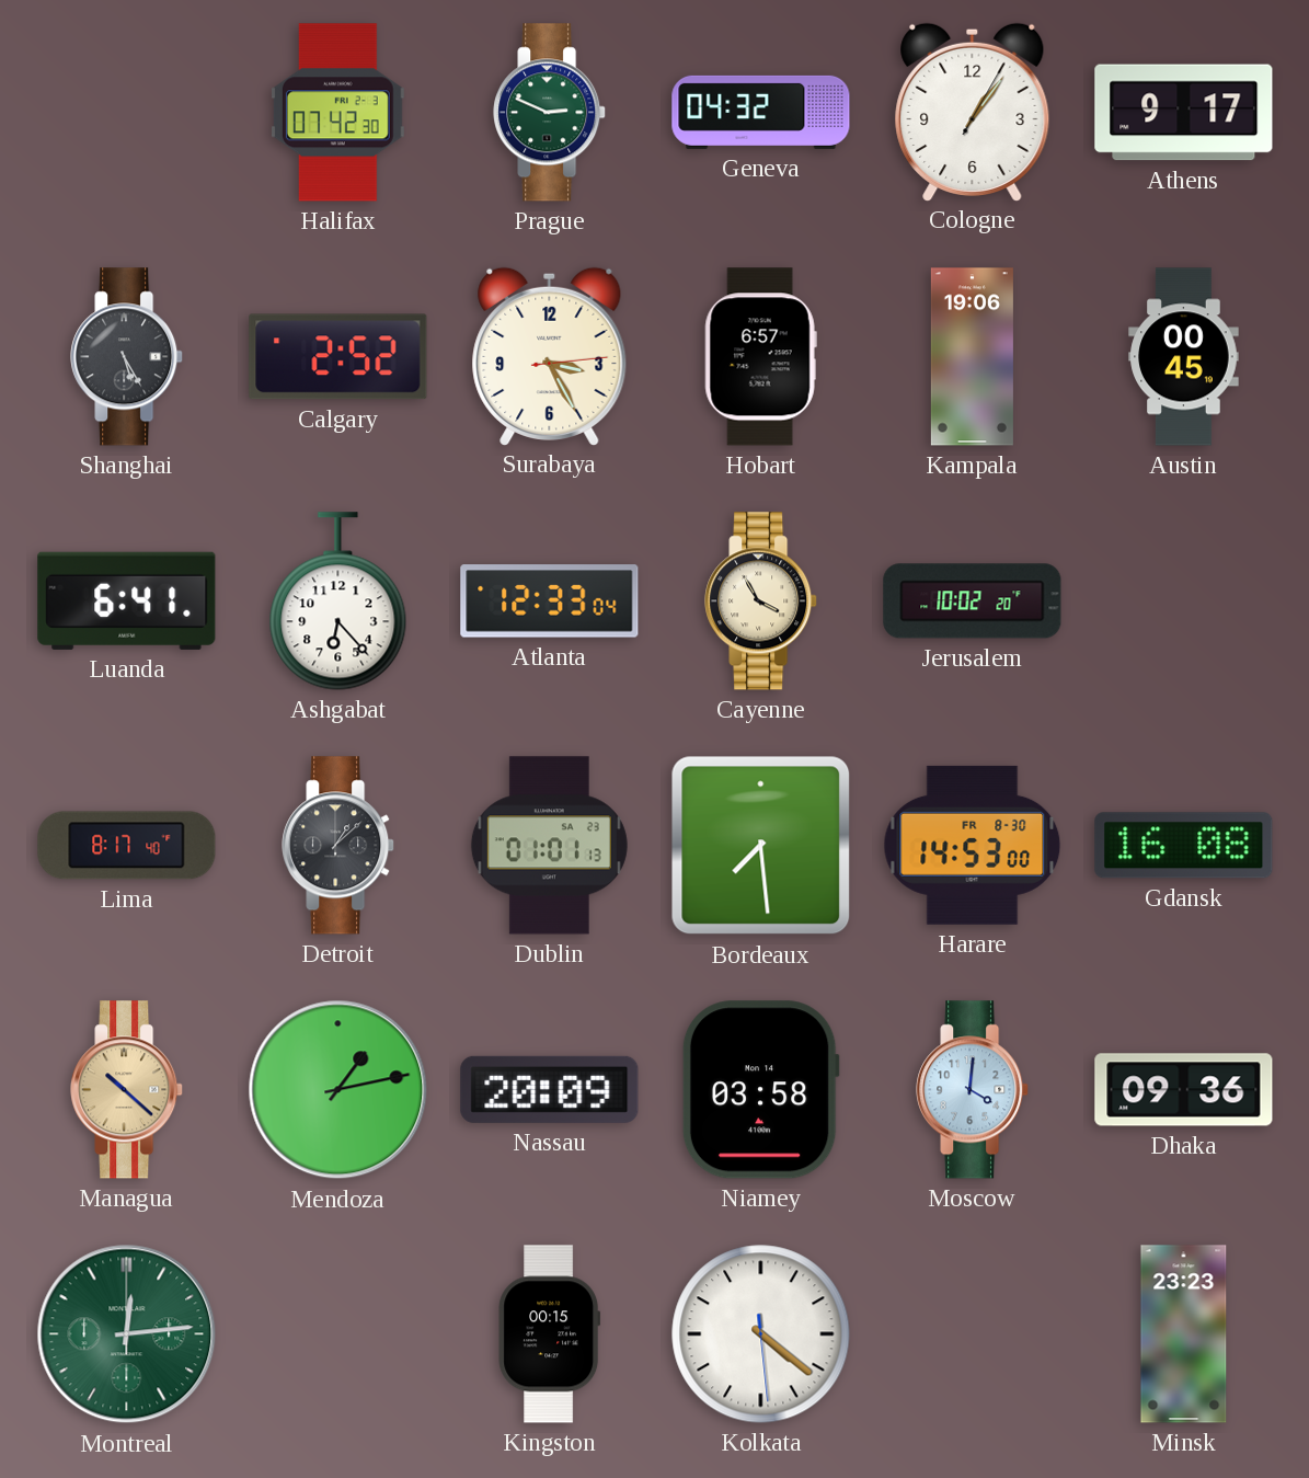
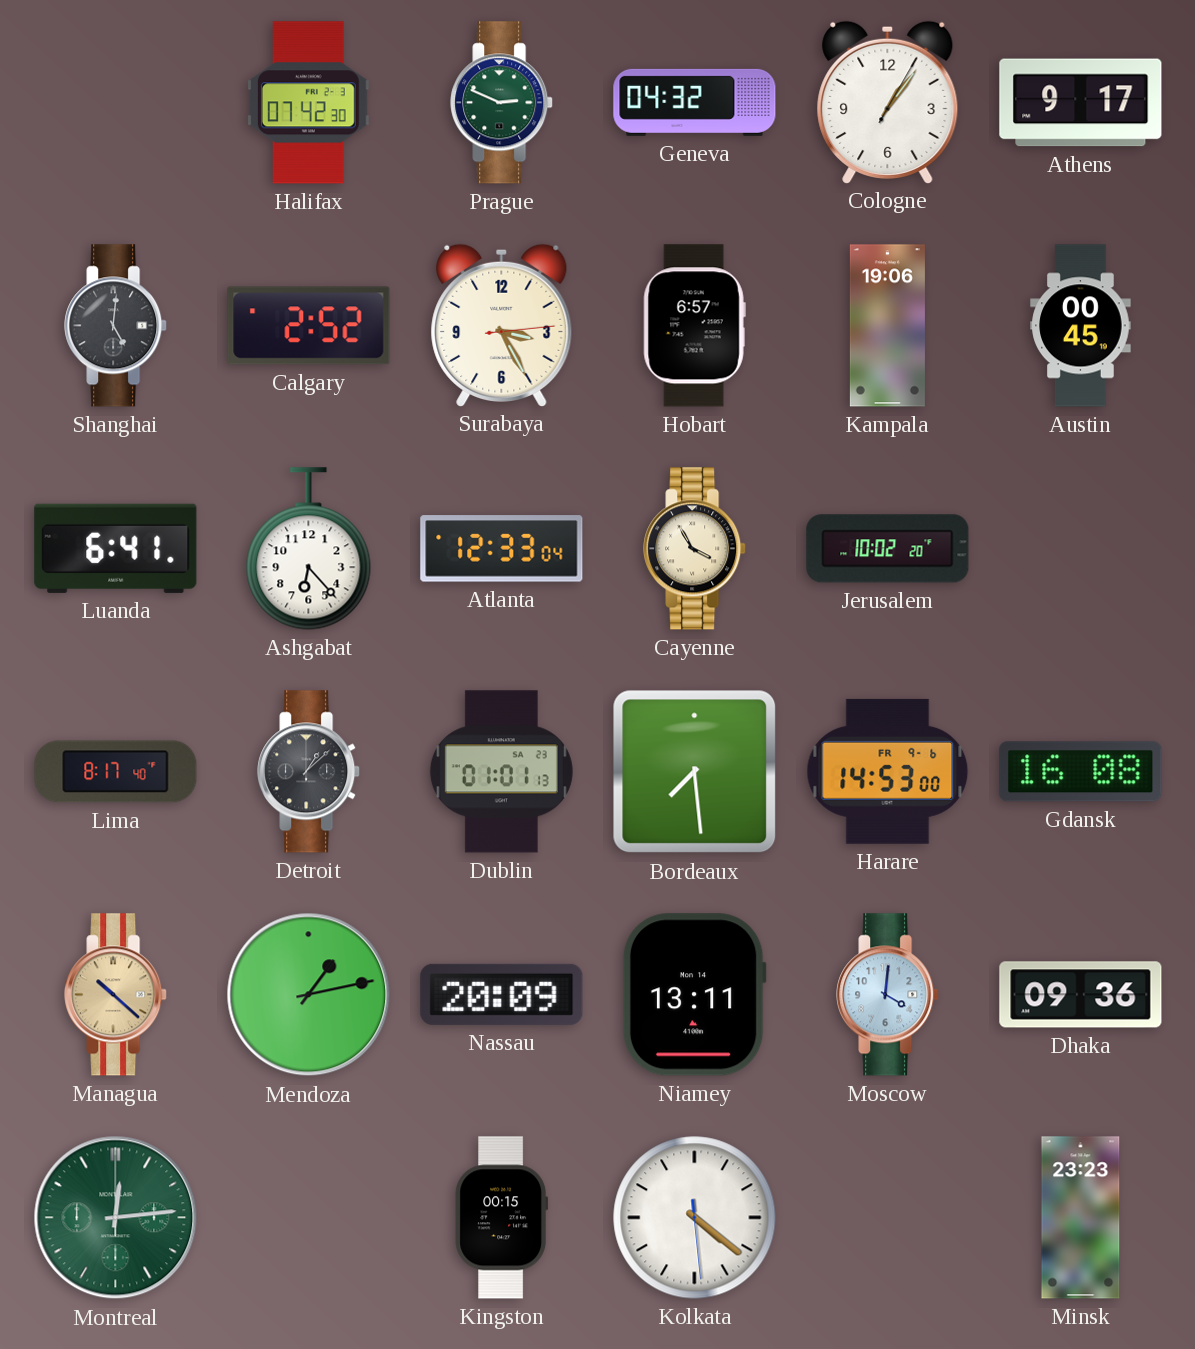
Shanghai: 5:25 -> 5:01 (116, 326)
Harare date: FR 8-30 -> FR 9-6 (888, 771)
Niamey: 03:58 -> 13:11 (694, 995)
